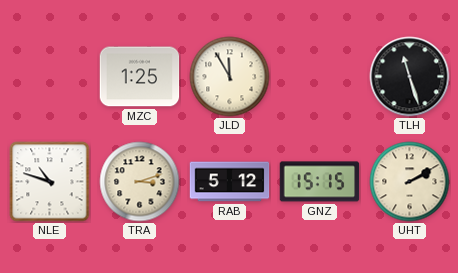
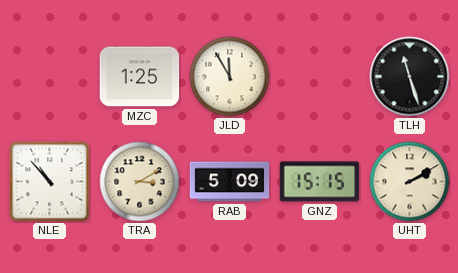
NLE: 10:48 -> 10:53 (50, 182)
TRA: 3:12 -> 3:10 (140, 182)
RAB: 5:12 -> 5:09 (230, 182)
